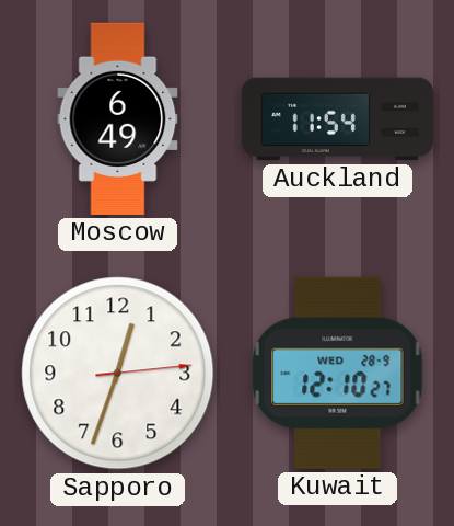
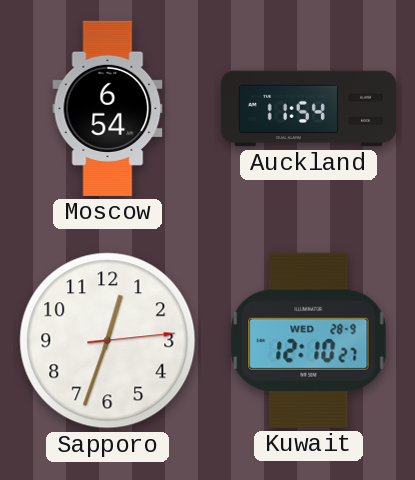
Moscow: 6:49 -> 6:54 (108, 108)
